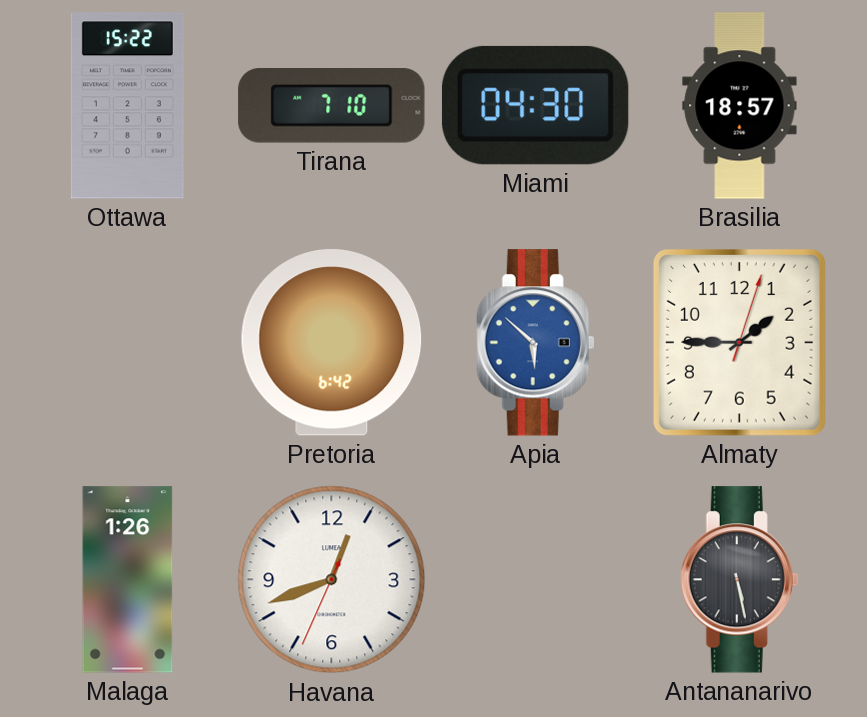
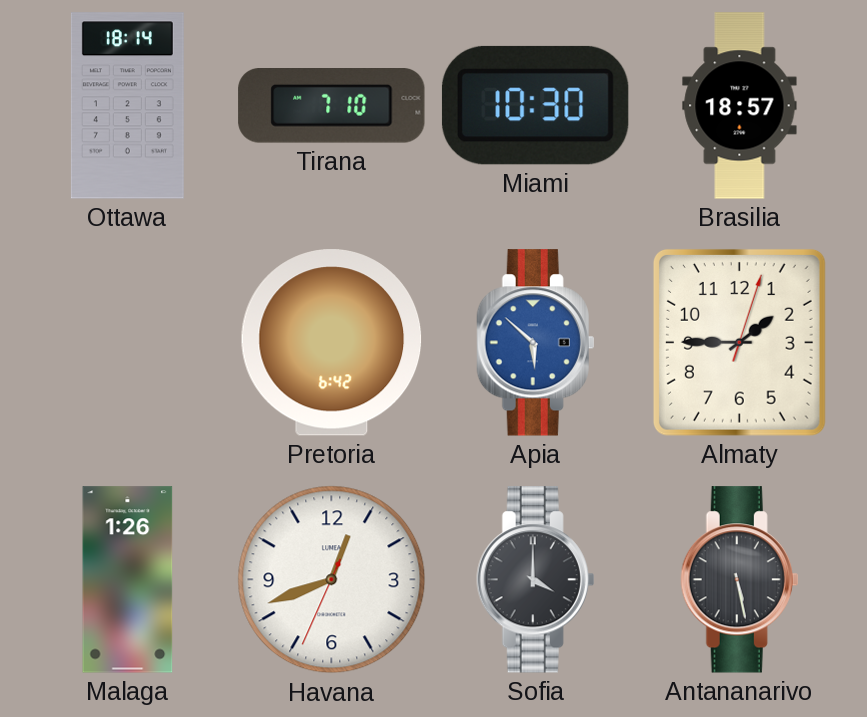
Ottawa: 15:22 -> 18:14 (127, 106)
Miami: 04:30 -> 10:30 (535, 105)
Sofia: none -> 4:00 (536, 580)
